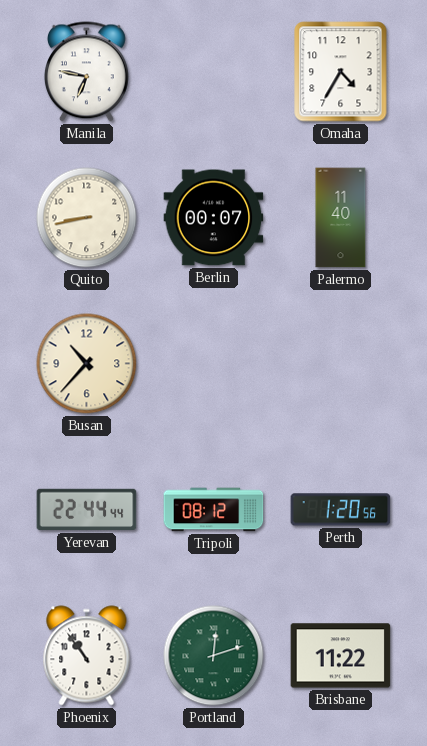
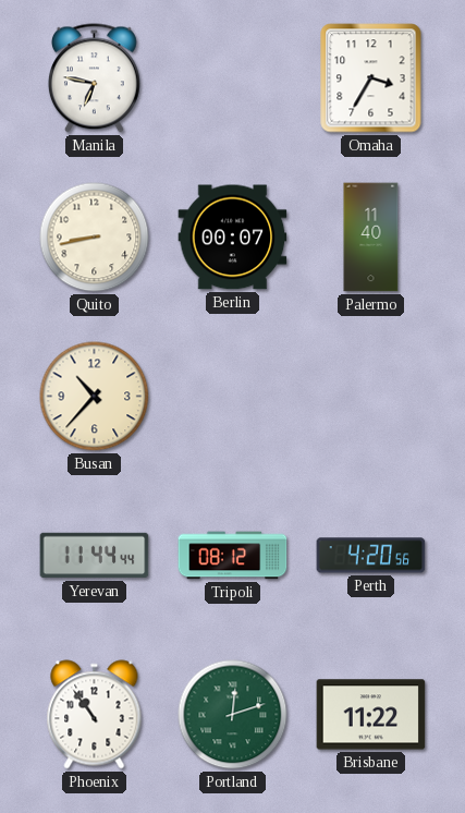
Omaha: 4:35 -> 3:35 (371, 78)
Yerevan: 22:44 -> 11:44 (95, 556)
Perth: 1:20 -> 4:20 (371, 556)
